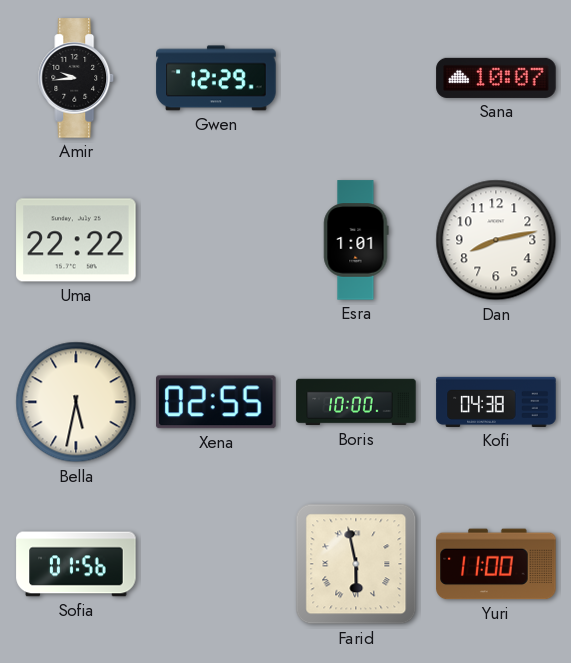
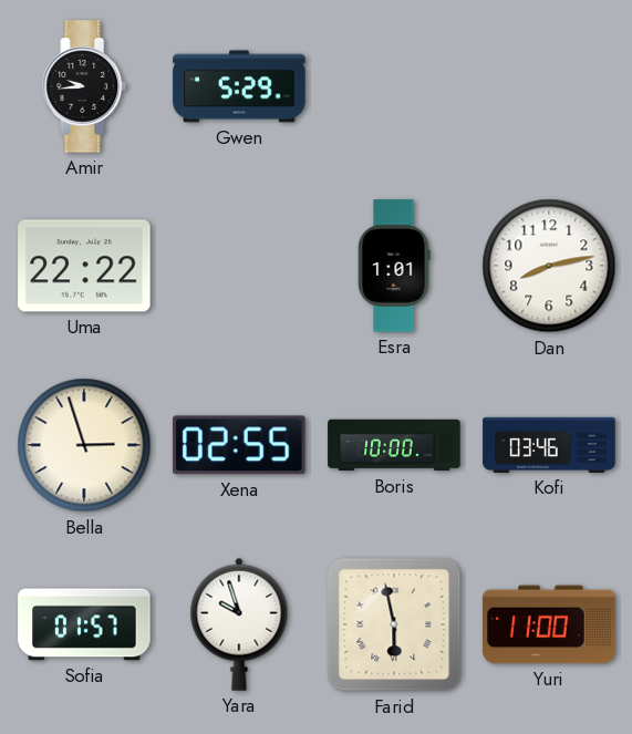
Gwen: 12:29 -> 5:29 (239, 86)
Sana: 10:07 -> none (496, 78)
Bella: 5:32 -> 2:57 (84, 445)
Kofi: 04:38 -> 03:46 (549, 445)
Sofia: 01:56 -> 01:57 (84, 624)
Yara: none -> 9:57 (239, 624)
